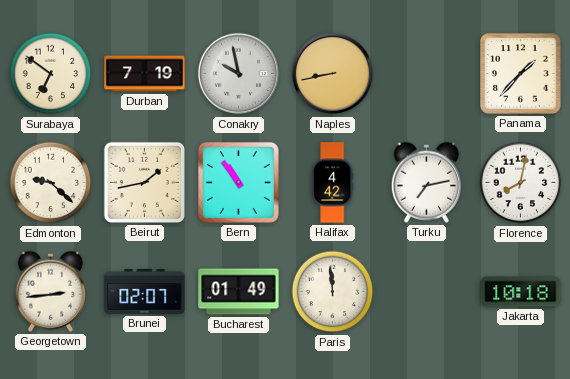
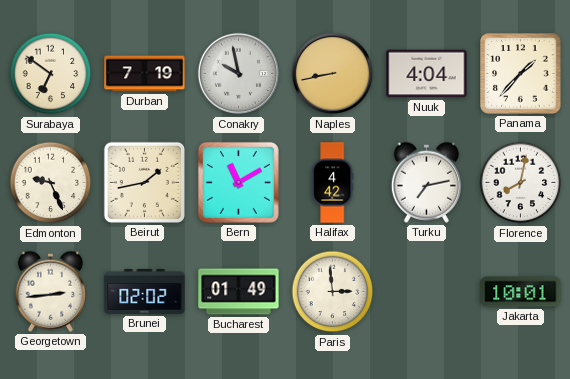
Nuuk: none -> 4:04 (427, 74)
Edmonton: 9:22 -> 9:26 (51, 183)
Bern: 10:54 -> 11:10 (238, 182)
Brunei: 02:07 -> 02:02 (145, 291)
Paris: 11:59 -> 2:59 (333, 292)
Jakarta: 10:18 -> 10:01 (521, 292)
